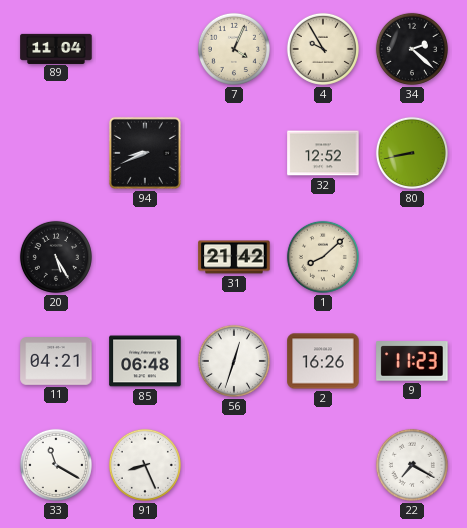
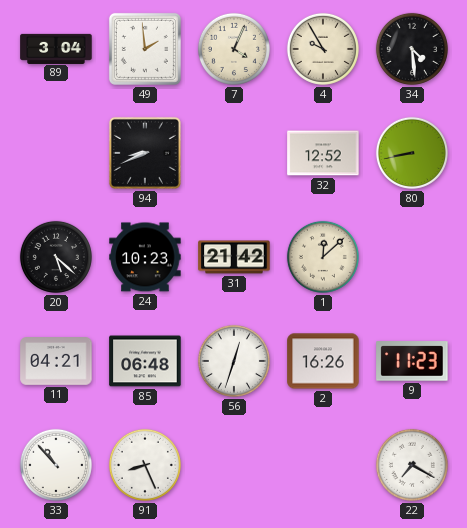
89: 11:04 -> 3:04 (56, 48)
49: none -> 1:59 (145, 49)
34: 2:22 -> 4:29 (412, 49)
20: 5:25 -> 5:22 (56, 257)
24: none -> 10:23 (145, 257)
1: 8:08 -> 12:08 (323, 257)
33: 11:20 -> 10:53 (56, 465)
